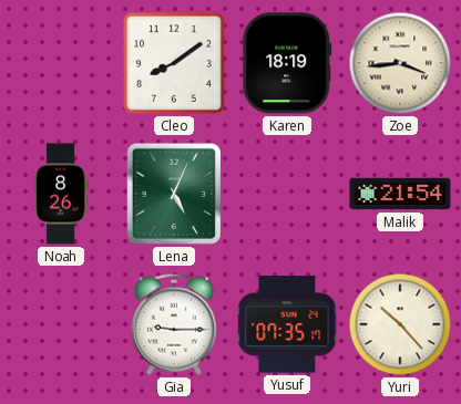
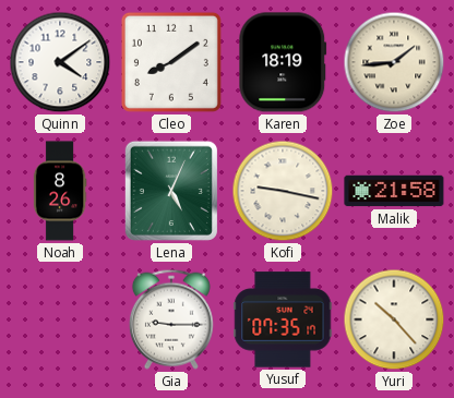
Quinn: none -> 4:09 (60, 62)
Zoe: 3:44 -> 1:44 (394, 62)
Kofi: none -> 9:17 (283, 191)
Malik: 21:54 -> 21:58 (394, 191)
